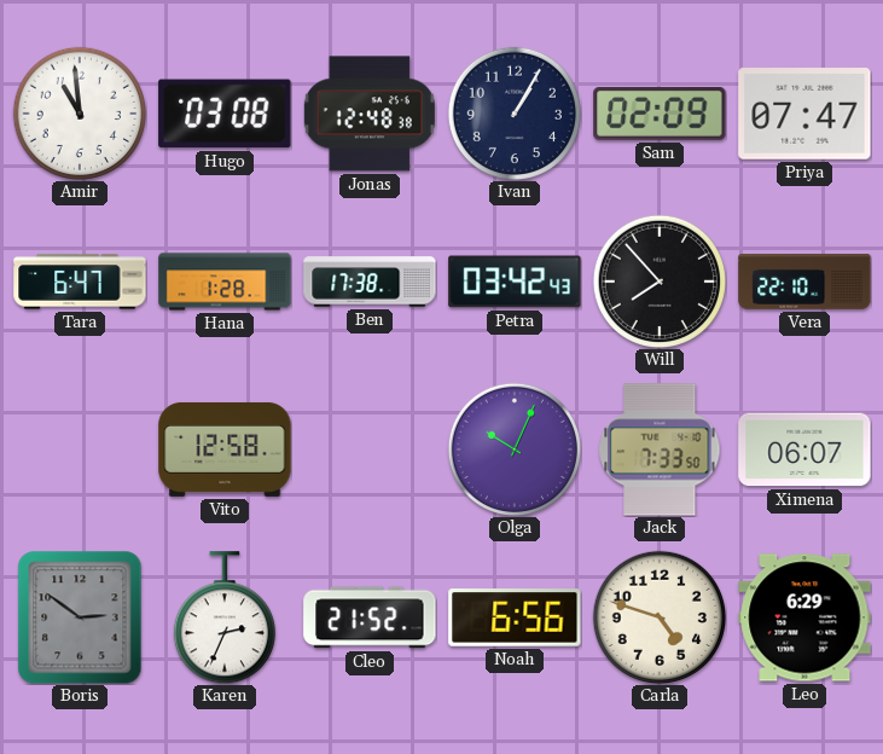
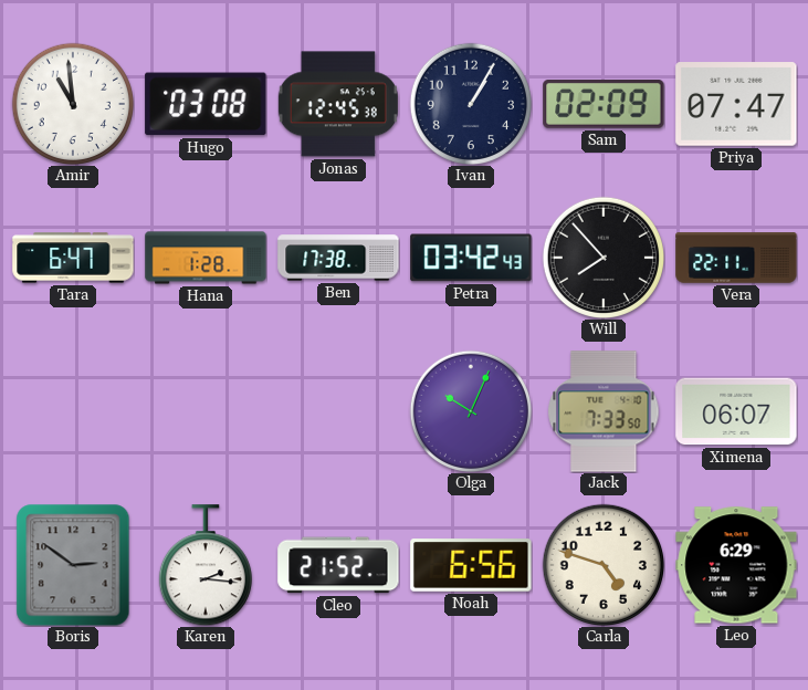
Jonas: 12:48 -> 12:45 (338, 104)
Vera: 22:10 -> 22:11 (736, 258)
Vito: 12:58 -> none (225, 449)
Karen: 2:34 -> 2:16 (206, 565)
